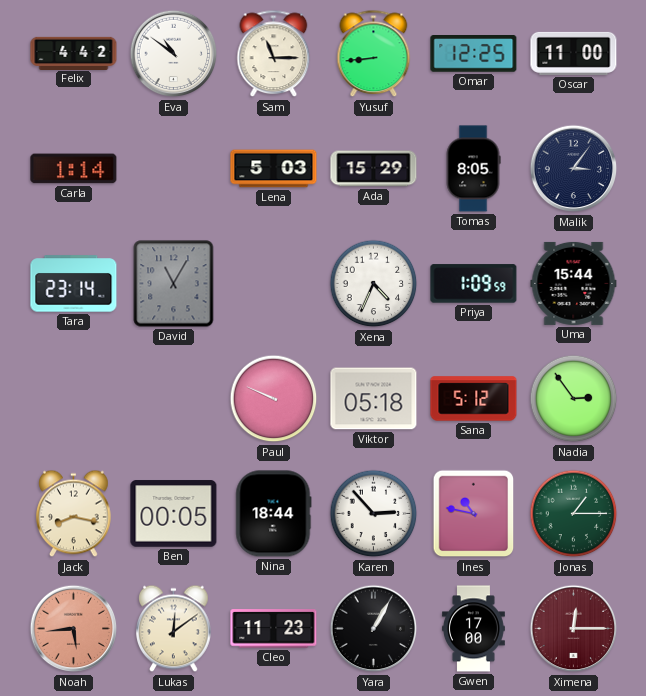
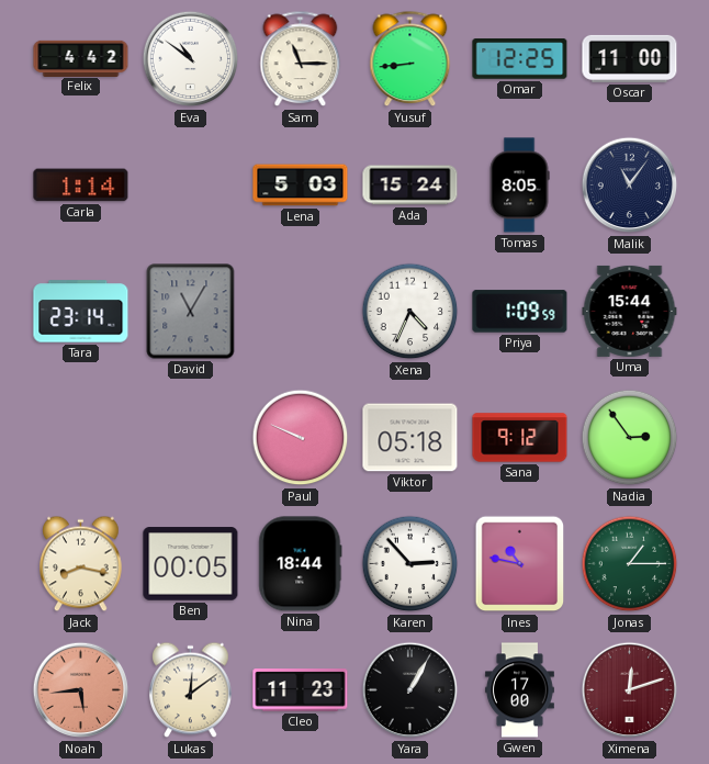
Ada: 15:29 -> 15:24 (410, 186)
Malik: 3:06 -> 11:06 (630, 186)
Sana: 5:12 -> 9:12 (520, 438)
Ximena: 12:15 -> 12:12 (630, 690)
